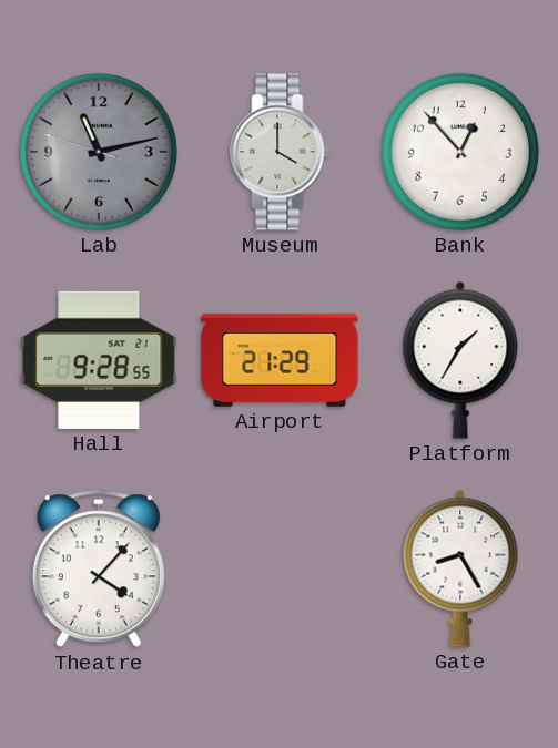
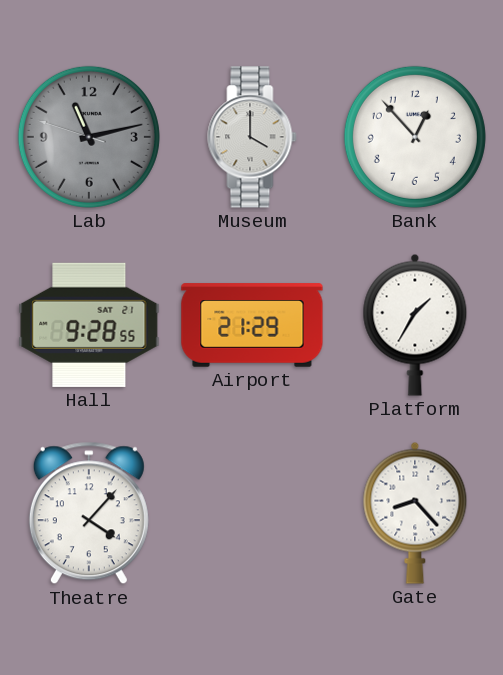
Gate: 8:25 -> 8:23 (415, 513)
